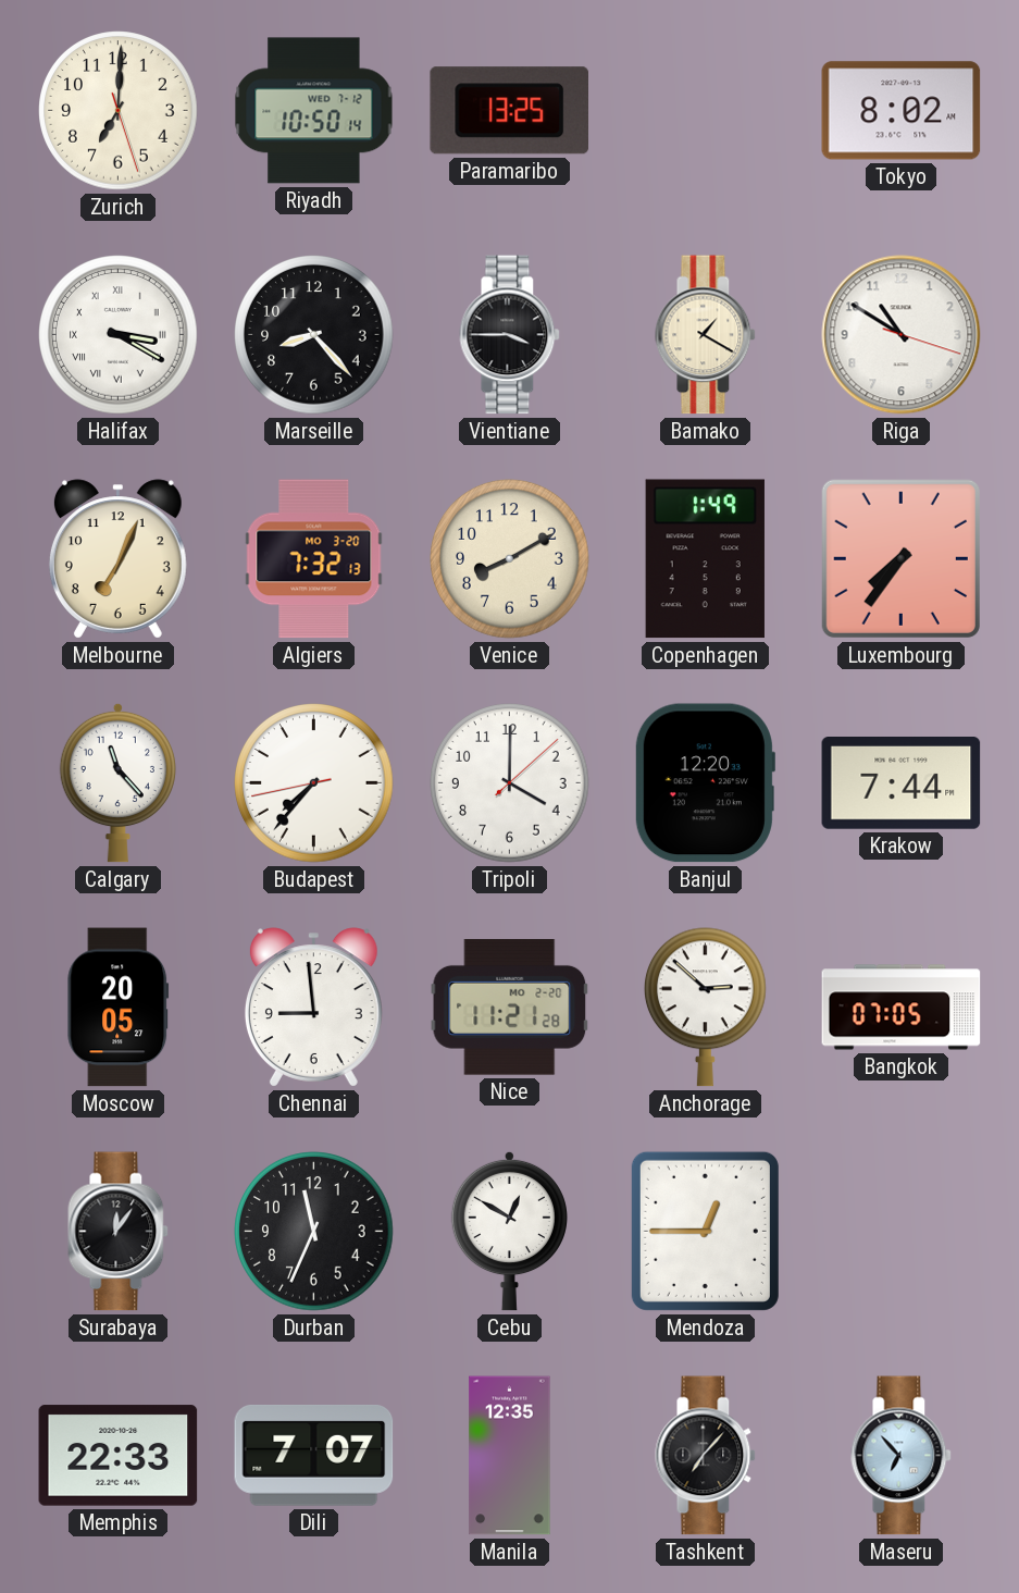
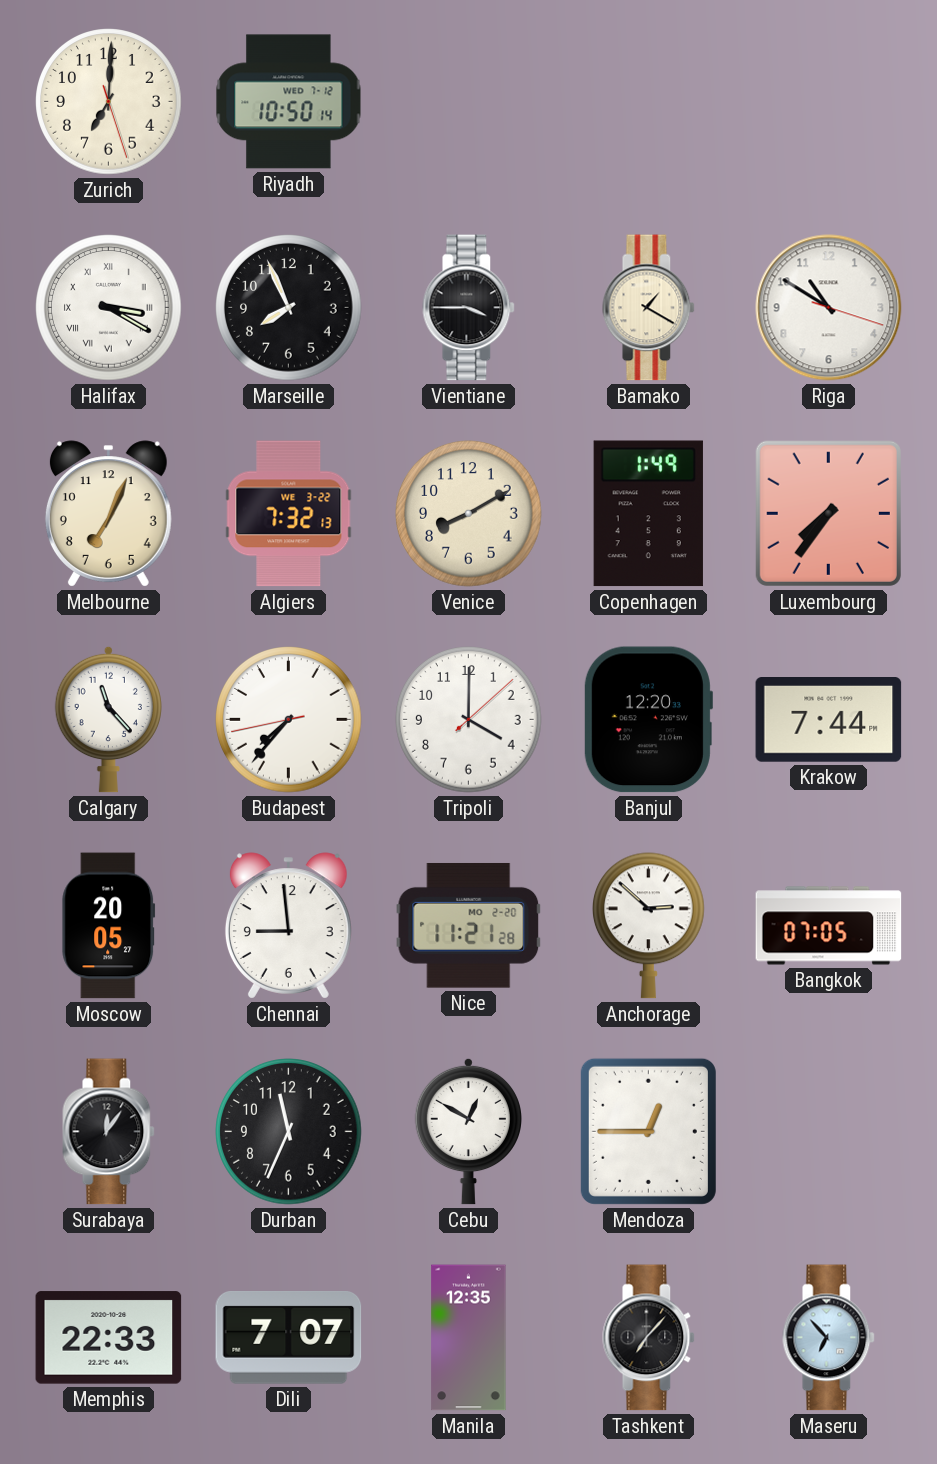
Paramaribo: 13:25 -> none (509, 111)
Tokyo: 8:02 -> none (902, 111)
Marseille: 8:23 -> 7:56 (289, 308)
Algiers date: MO 3-20 -> WE 3-22 (289, 514)
